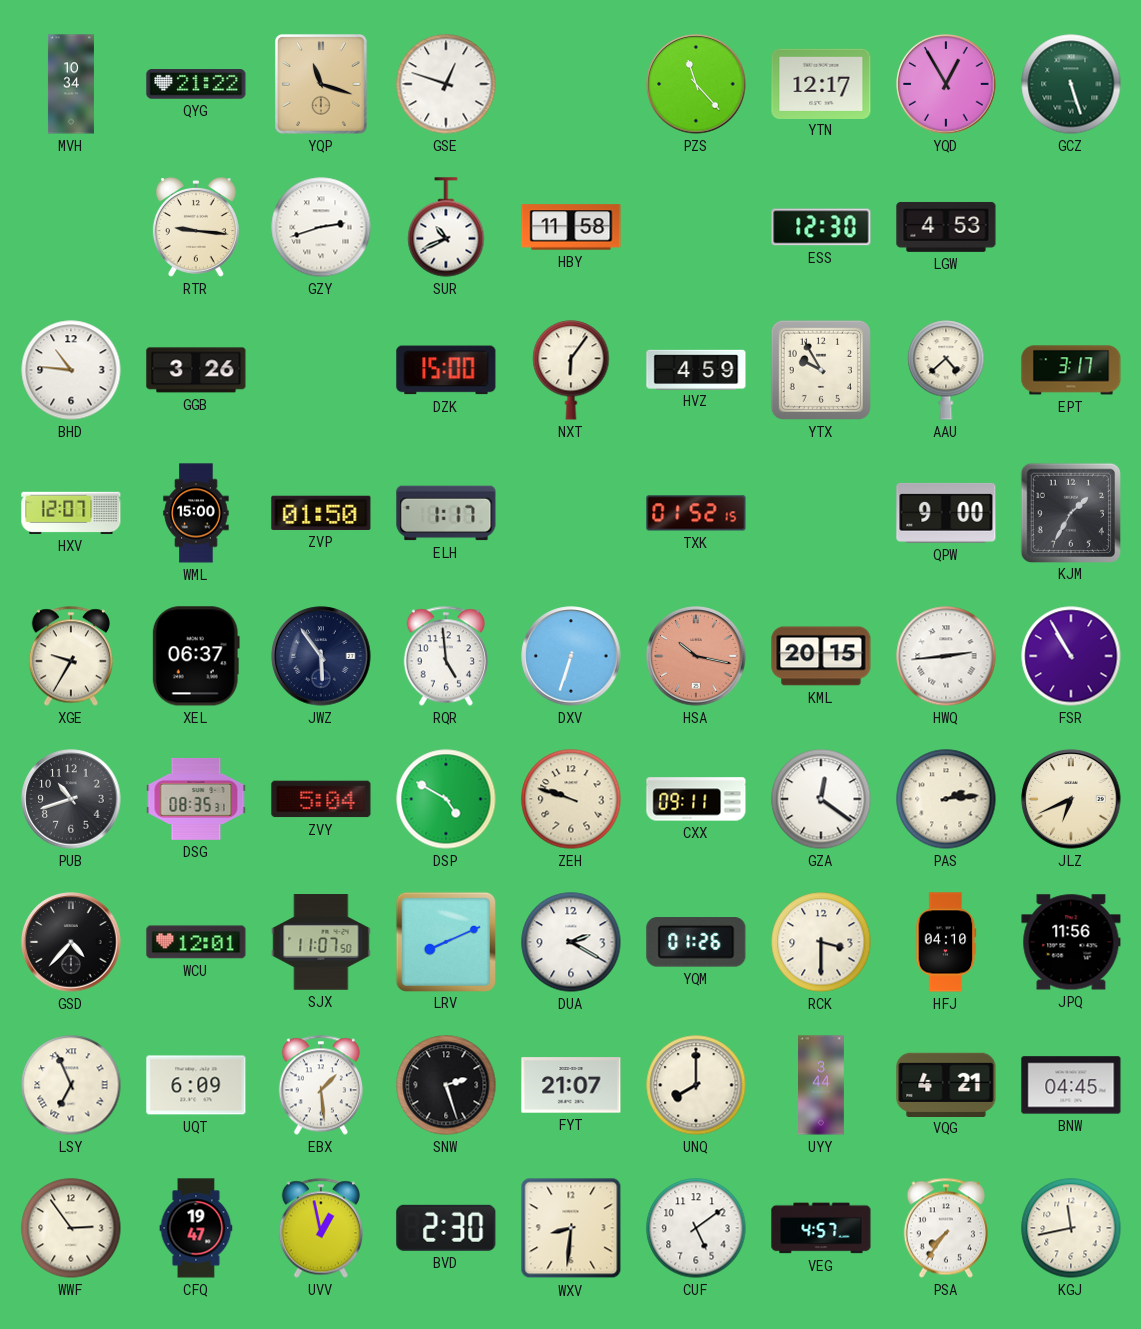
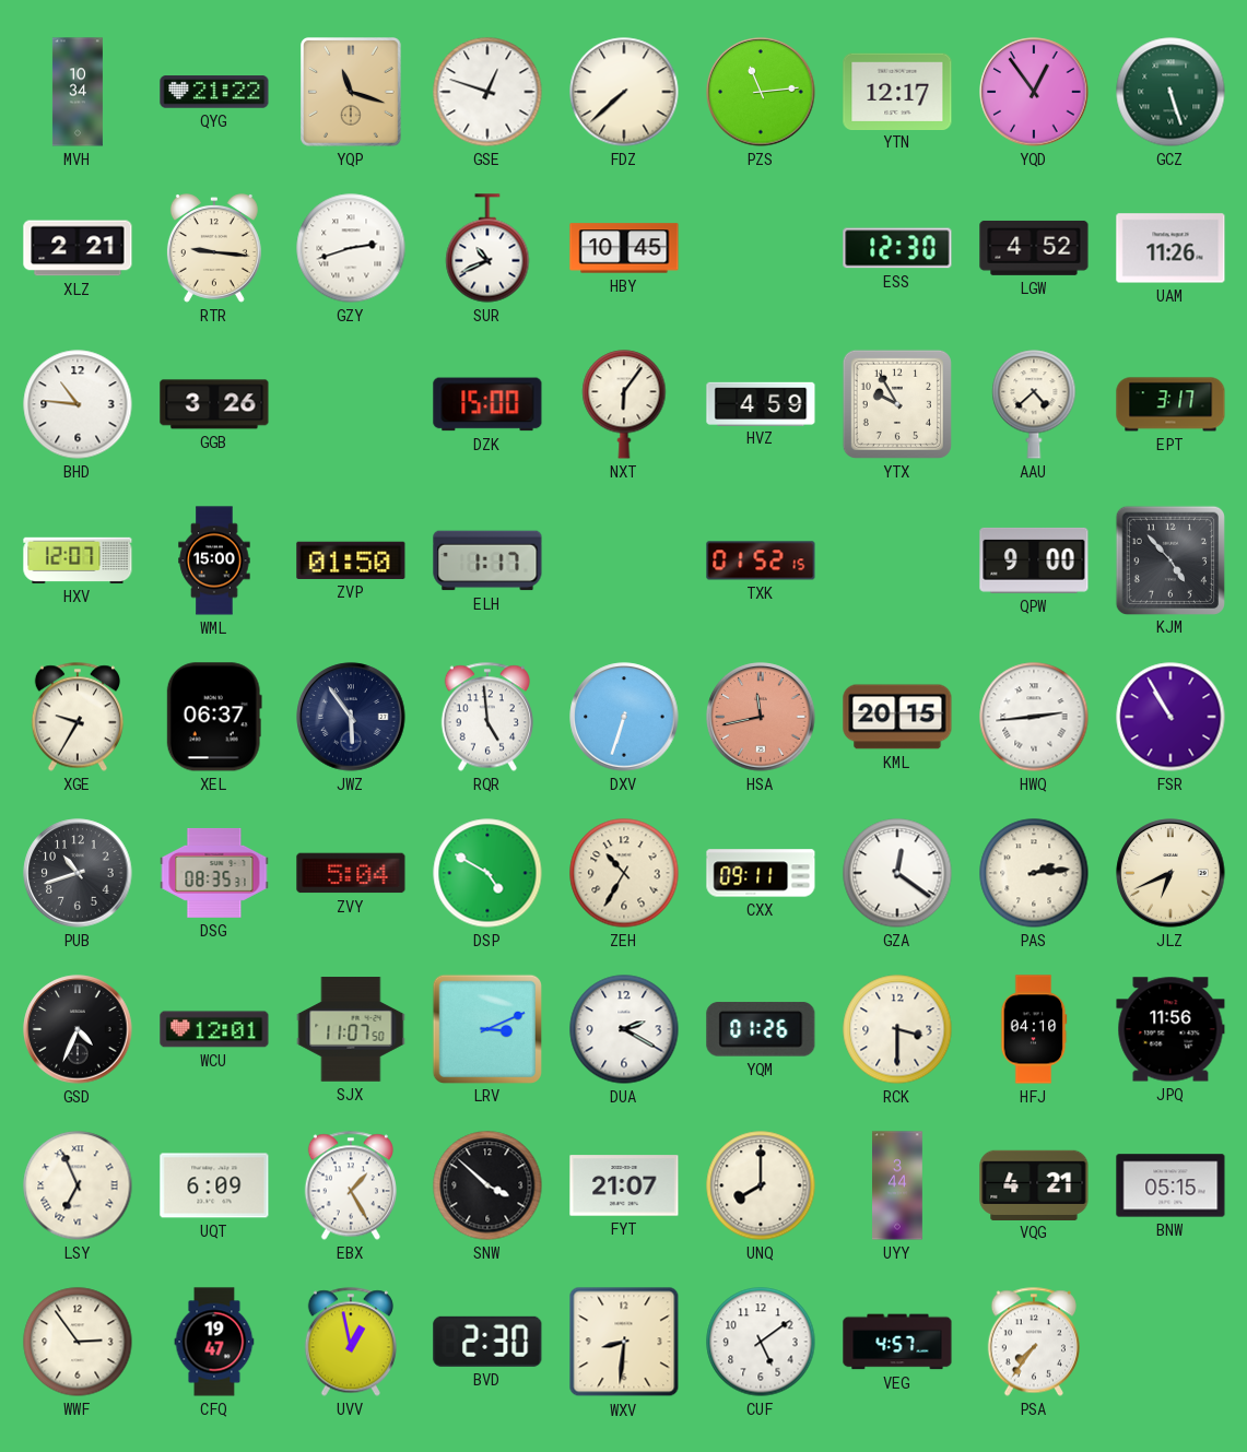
FDZ: none -> 7:38 (624, 92)
PZS: 11:23 -> 11:14 (761, 92)
YQD: 12:55 -> 12:54 (1034, 92)
XLZ: none -> 2:21 (78, 248)
HBY: 11:58 -> 10:45 (624, 248)
LGW: 4:53 -> 4:52 (1034, 248)
UAM: none -> 11:26 (1170, 248)
KJM: 1:35 -> 4:53 (1169, 559)
HSA: 10:17 -> 11:43 (761, 717)
ZEH: 9:48 -> 10:35 (624, 873)
GSD: 4:37 -> 4:34 (78, 1029)
LRV: 8:11 -> 3:11 (486, 1028)
EBX: 1:29 -> 1:25 (351, 1185)
SNW: 2:27 -> 3:52 (487, 1185)
BNW: 04:45 -> 05:15 (1170, 1185)
KGJ: 11:43 -> none (1071, 1228)
